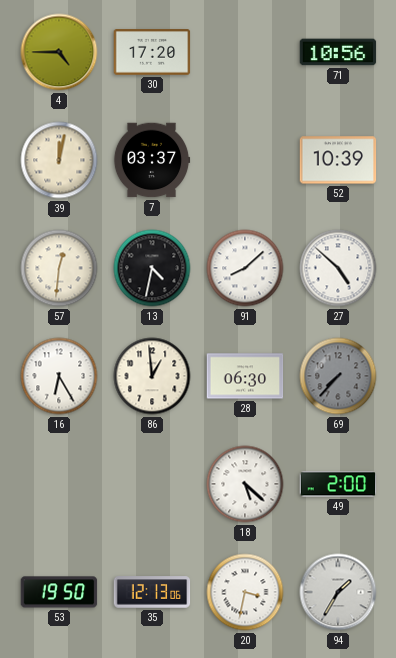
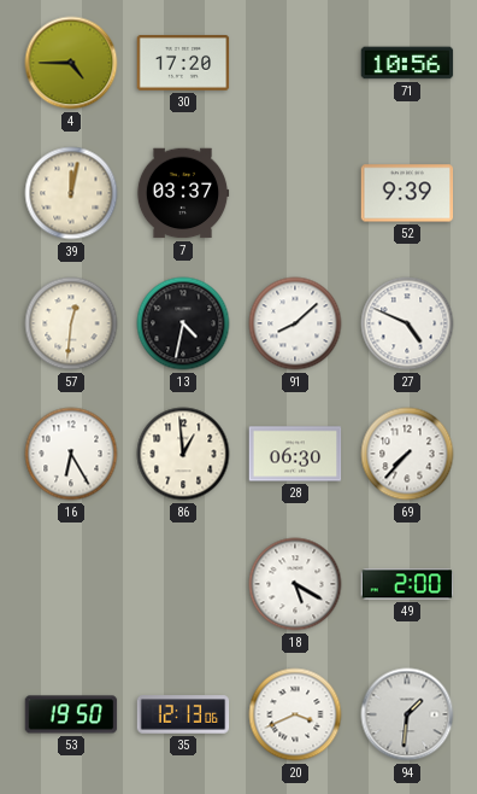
52: 10:39 -> 9:39 (407, 193)
27: 4:52 -> 4:49 (407, 323)
69 dial: grey -> white (407, 454)
18: 5:22 -> 5:20 (295, 584)
20: 3:32 -> 3:41 (295, 714)
94: 1:35 -> 1:31 (407, 714)
